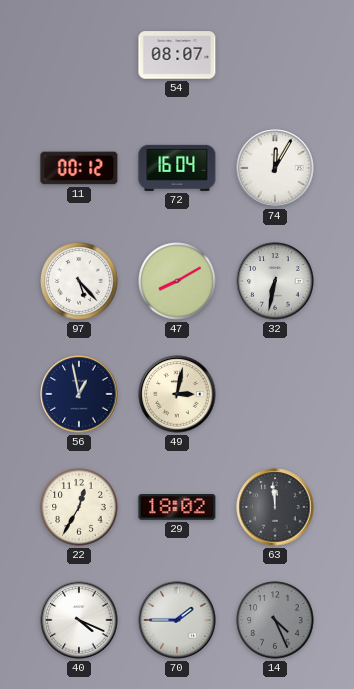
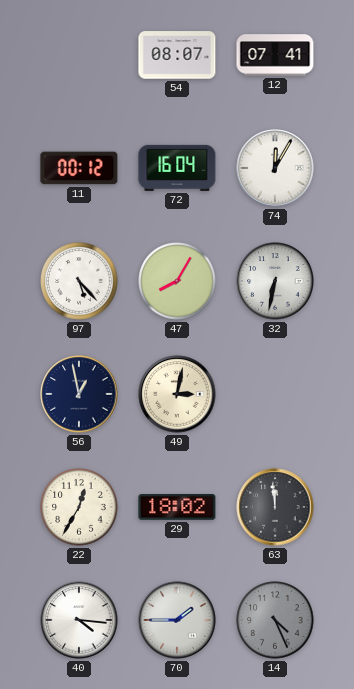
12: none -> 07:41 (275, 55)
47: 8:10 -> 8:05 (177, 281)
40: 4:19 -> 4:16 (79, 620)
